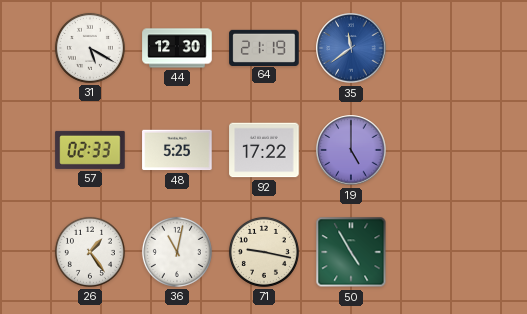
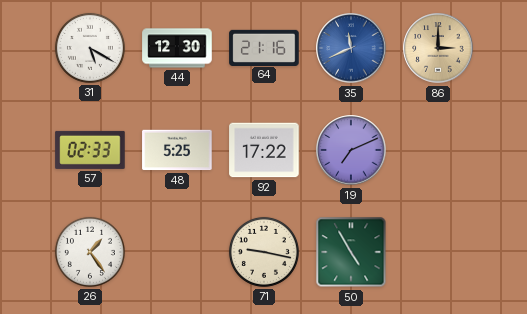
64: 21:19 -> 21:16 (264, 47)
35: 11:39 -> 11:41 (351, 48)
86: none -> 3:00 (438, 48)
19: 5:00 -> 7:11 (351, 150)
36: 11:02 -> none (177, 252)
